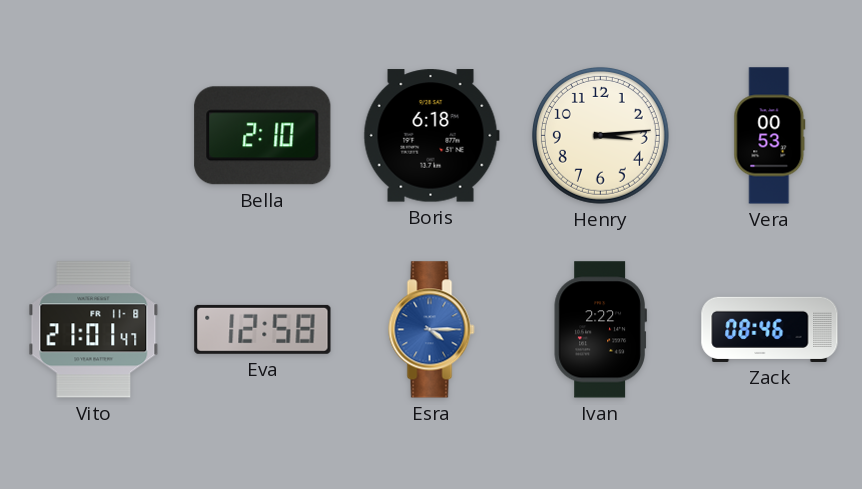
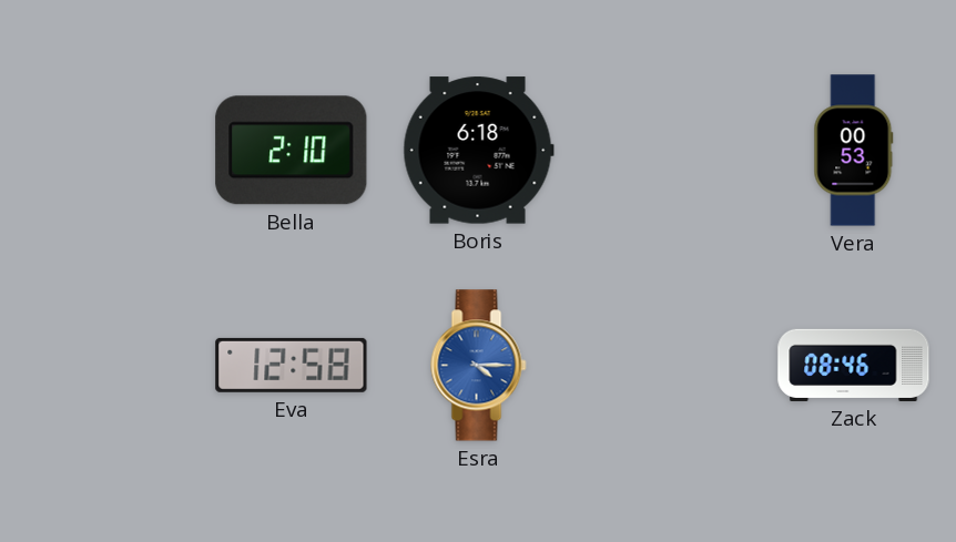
Henry: 3:14 -> none (600, 135)
Vito: 21:01 -> none (94, 330)
Ivan: 2:22 -> none (600, 330)
